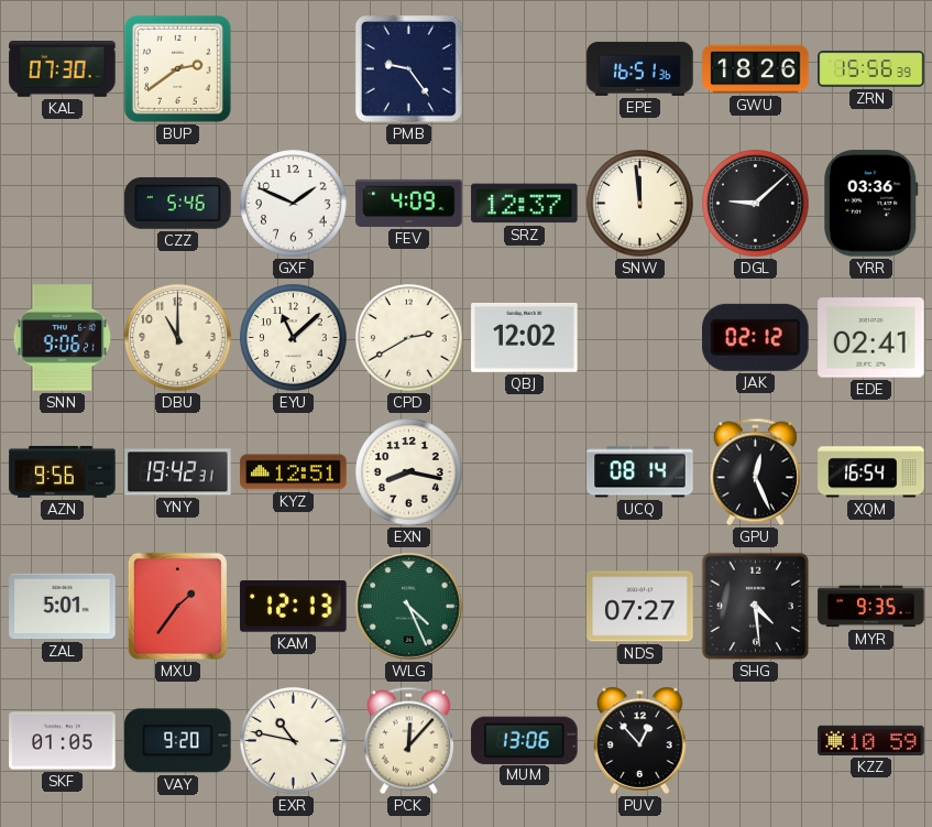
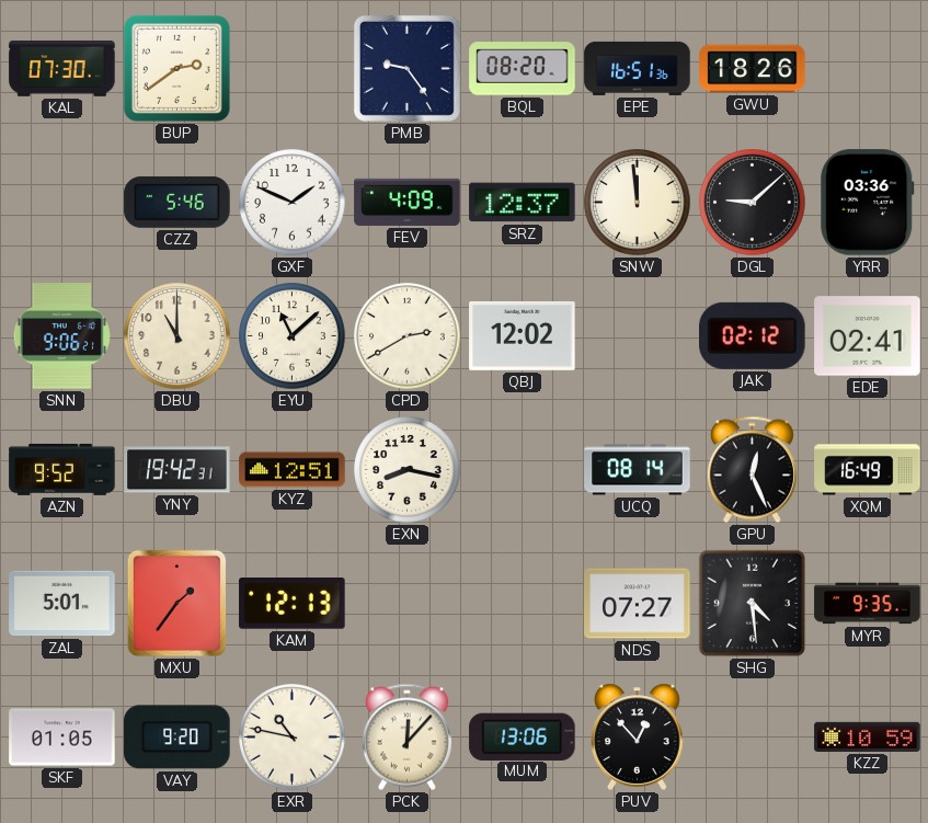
BQL: none -> 08:20 (523, 69)
ZRN: 15:56 -> none (871, 69)
AZN: 9:56 -> 9:52 (62, 469)
XQM: 16:54 -> 16:49 (868, 470)
WLG: 4:26 -> none (409, 607)
